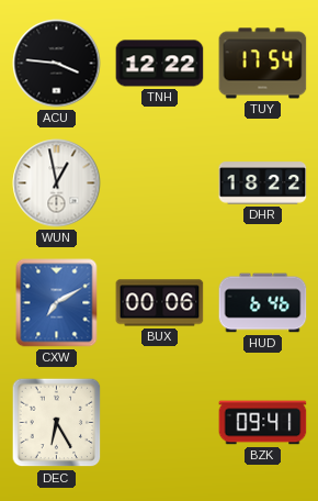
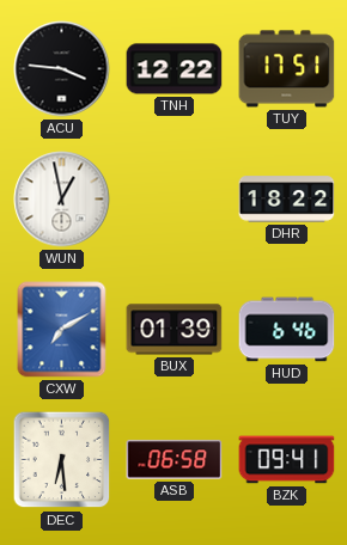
TUY: 17:54 -> 17:51 (287, 69)
BUX: 00:06 -> 01:39 (175, 330)
DEC: 6:25 -> 6:29 (62, 460)
ASB: none -> 06:58 (175, 460)
